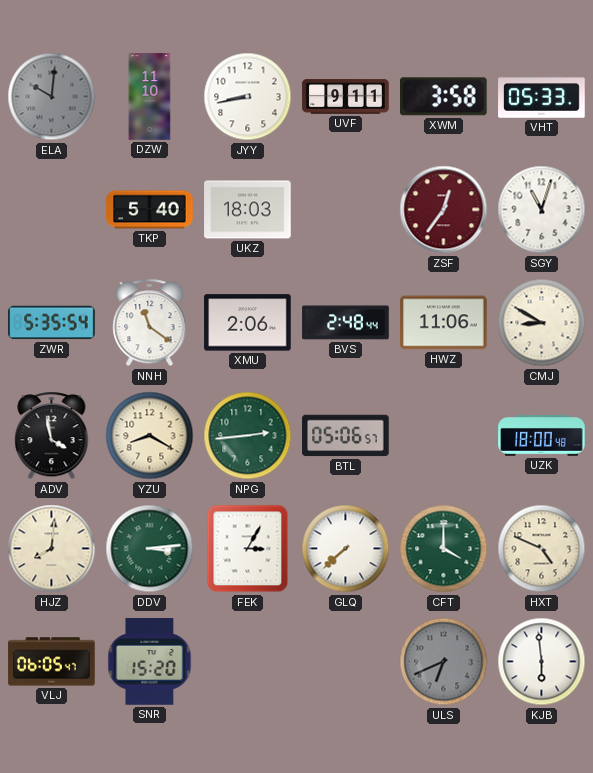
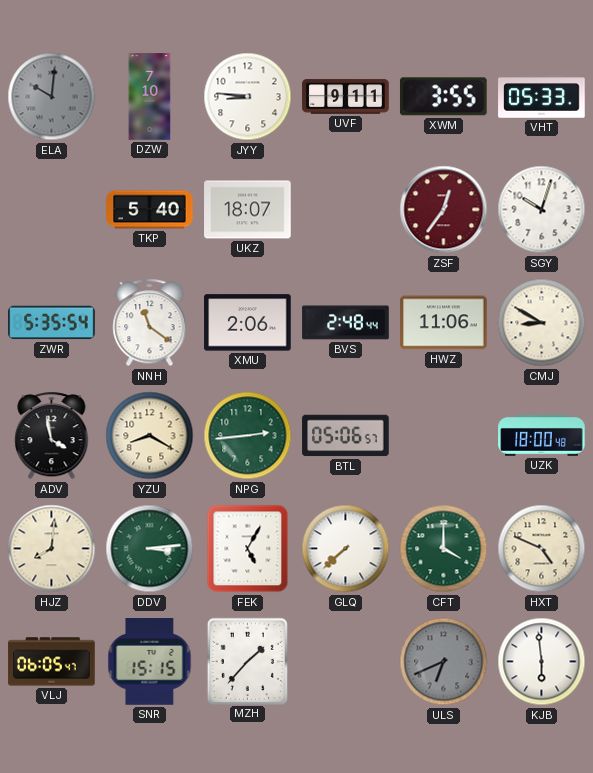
DZW: 11:10 -> 7:10 (150, 97)
JYY: 8:43 -> 8:46 (248, 97)
XWM: 3:58 -> 3:55 (443, 97)
UKZ: 18:03 -> 18:07 (248, 210)
SGY: 11:03 -> 10:03 (542, 210)
FEK: 3:05 -> 5:05 (248, 549)
SNR: 15:20 -> 15:15 (150, 662)
MZH: none -> 1:37 (247, 661)
